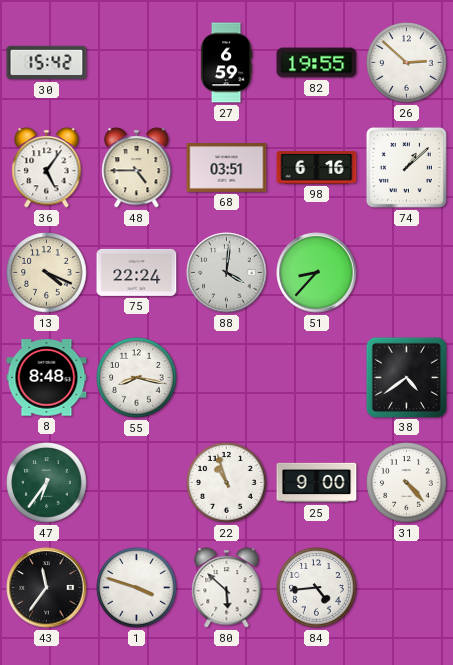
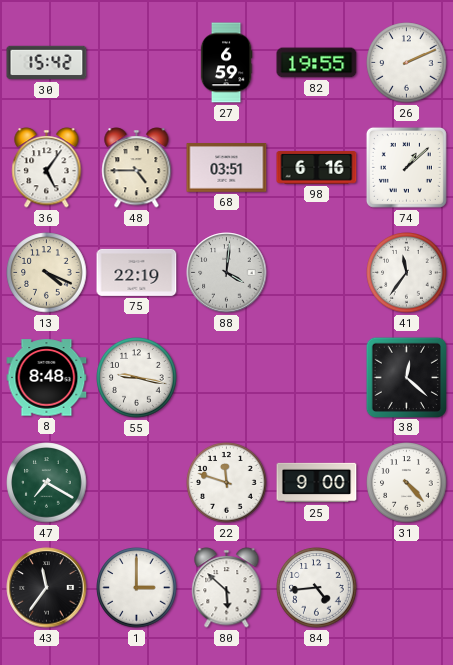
26: 2:52 -> 2:11 (407, 63)
75: 22:24 -> 22:19 (137, 272)
51: 8:37 -> none (317, 273)
41: none -> 11:36 (407, 273)
55: 8:17 -> 9:17 (137, 378)
38: 4:39 -> 12:22 (406, 377)
47: 6:36 -> 7:20 (47, 483)
22: 10:57 -> 11:48 (227, 483)
1: 3:48 -> 3:00 (137, 588)
